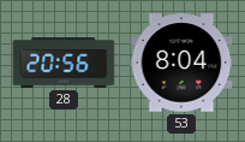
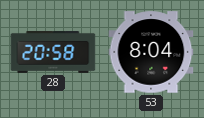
28: 20:56 -> 20:58 (53, 53)
